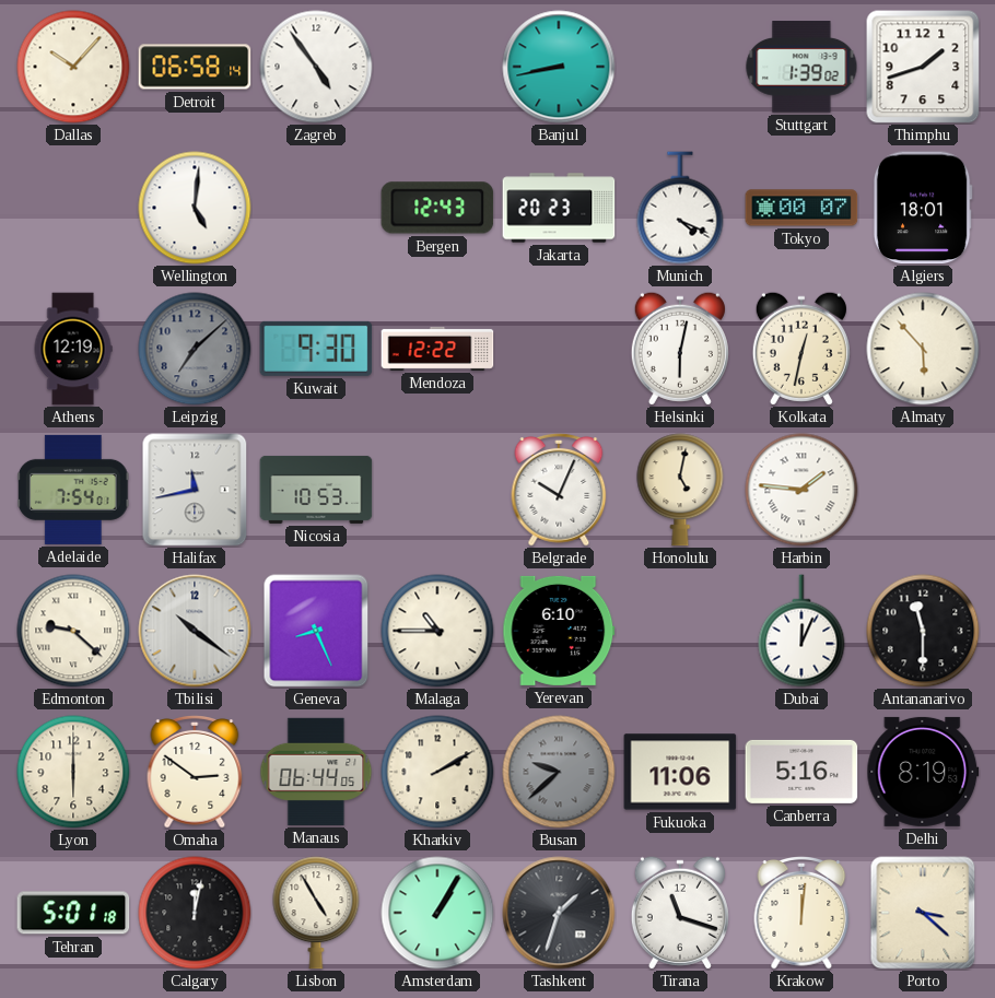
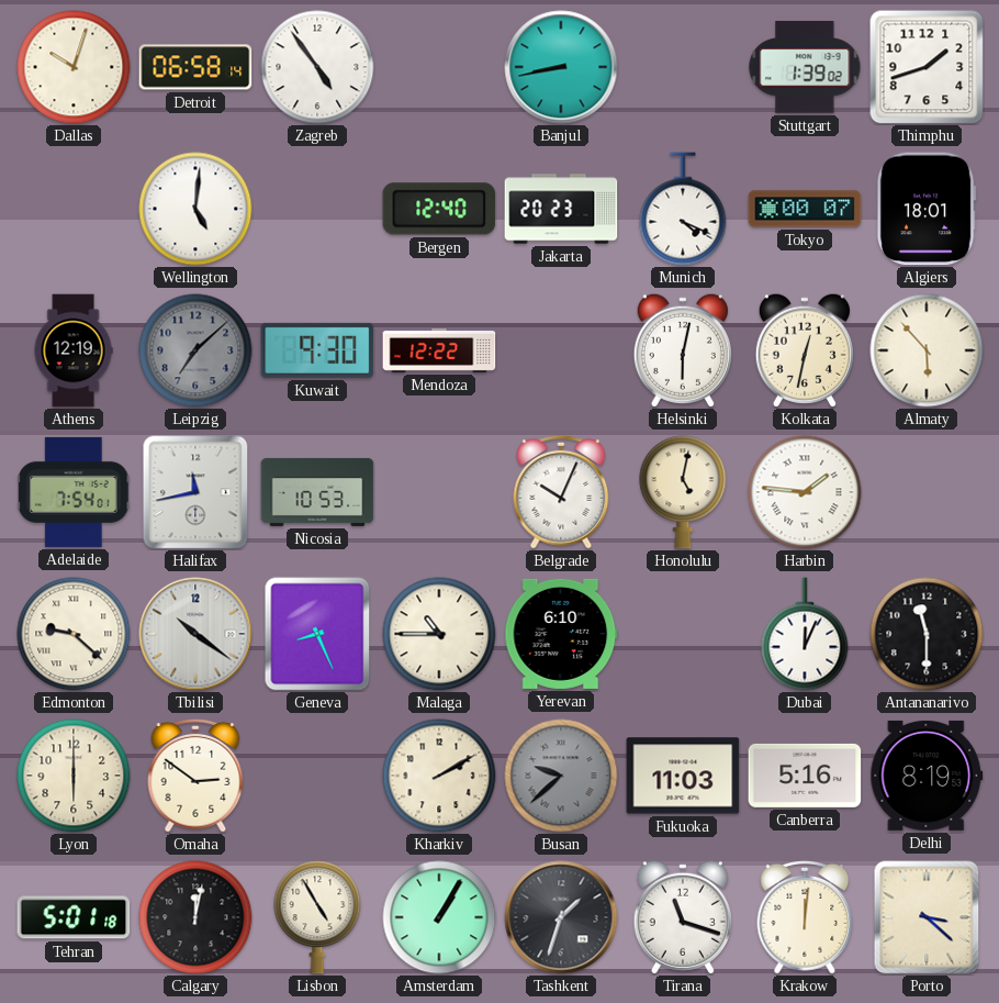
Dallas: 10:07 -> 10:03 (74, 67)
Bergen: 12:43 -> 12:40 (439, 209)
Manaus: 06:44 -> none (316, 772)
Fukuoka: 11:06 -> 11:03 (683, 776)
